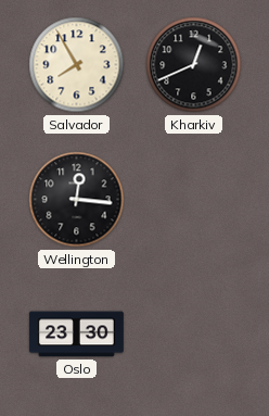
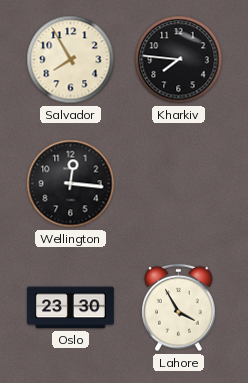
Kharkiv: 12:41 -> 7:46 (179, 60)
Lahore: none -> 3:55 (179, 308)
